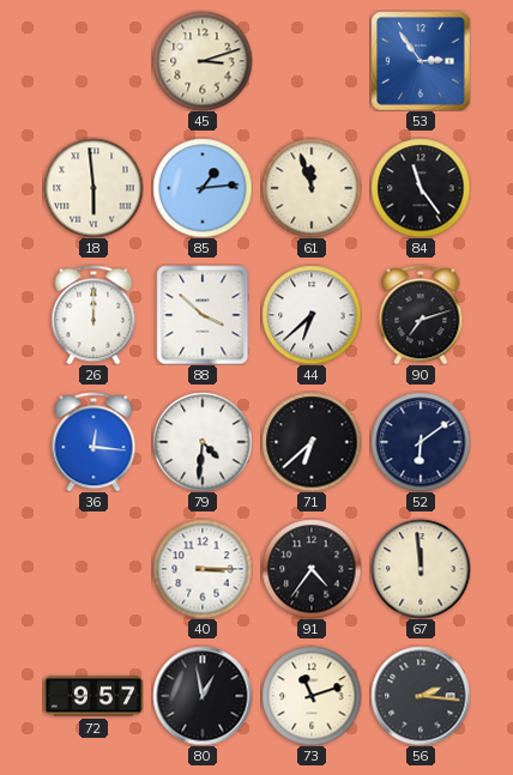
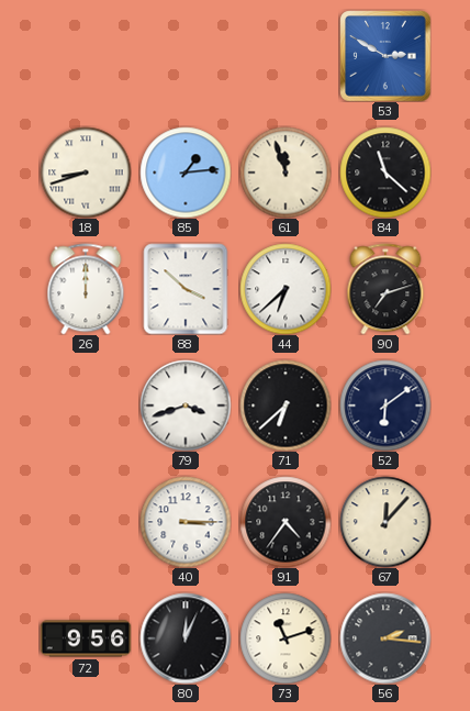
45: 3:12 -> none (203, 61)
53: 2:54 -> 2:50 (385, 56)
18: 5:59 -> 8:42 (86, 173)
84: 11:24 -> 11:22 (385, 173)
36: 12:16 -> none (93, 442)
79: 4:31 -> 3:42 (186, 406)
67: 11:59 -> 12:07 (385, 522)
72: 9:57 -> 9:56 (86, 638)
80: 12:58 -> 12:04 (186, 638)
